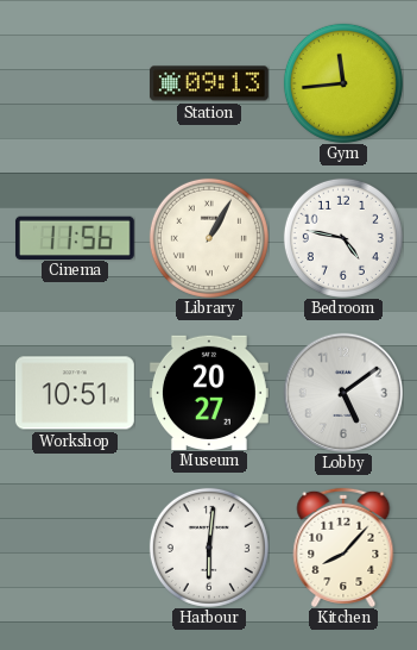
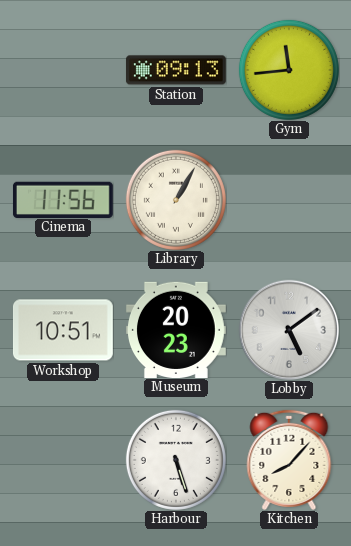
Bedroom: 4:47 -> none (343, 238)
Museum: 20:27 -> 20:23 (176, 329)
Harbour: 6:01 -> 5:27 (176, 460)
